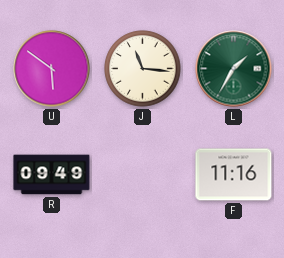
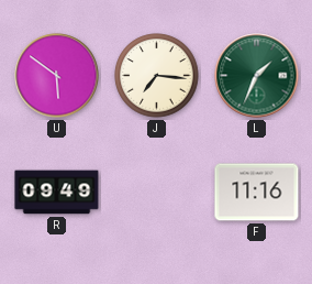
J: 11:16 -> 7:16 (157, 76)
L: 1:35 -> 1:34 (257, 76)
